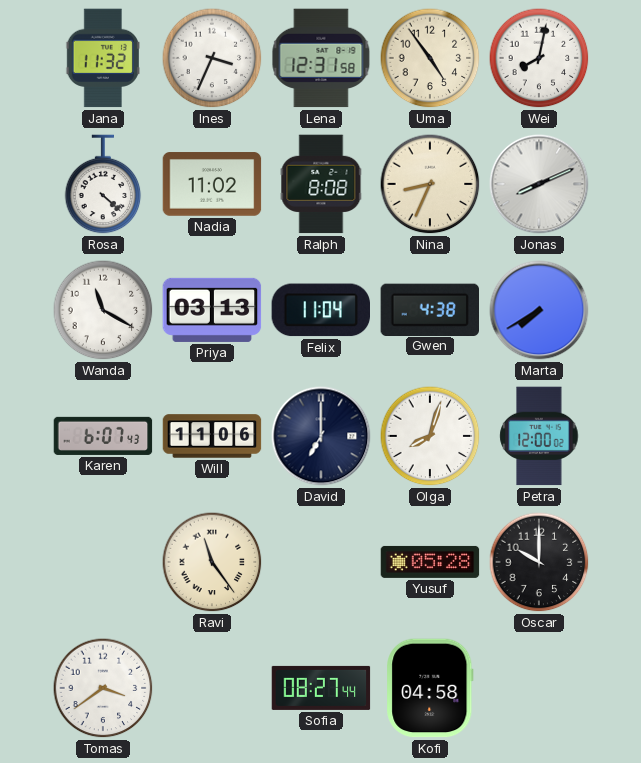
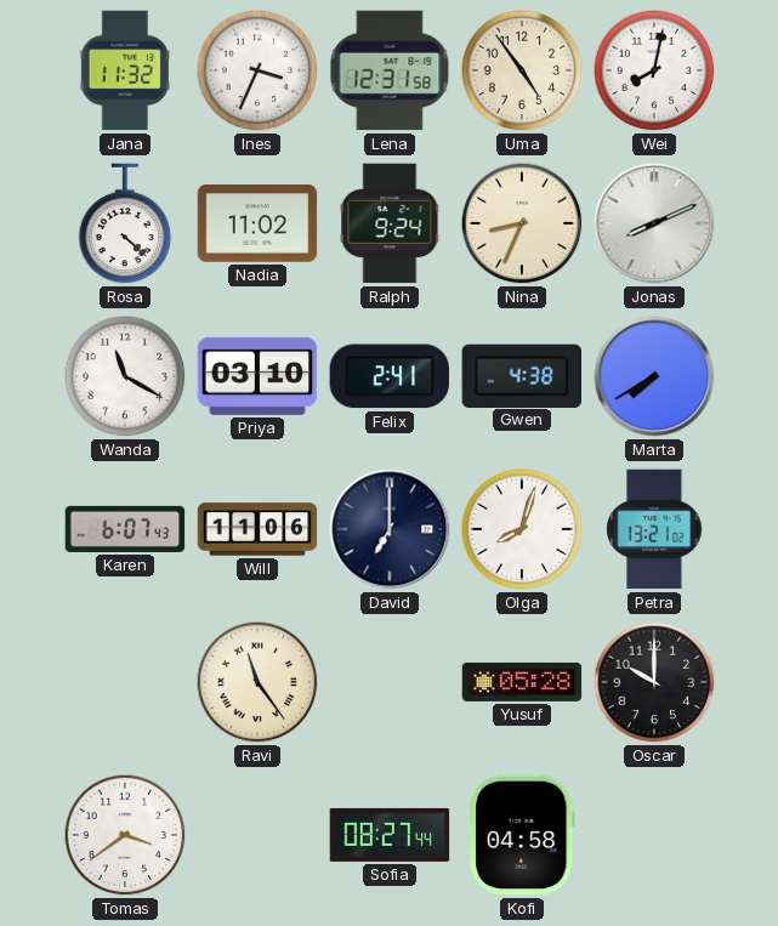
Ralph: 8:08 -> 9:24 (390, 223)
Priya: 03:13 -> 03:10 (257, 376)
Felix: 11:04 -> 2:41 (390, 376)
Petra: 12:00 -> 13:21 (654, 529)
